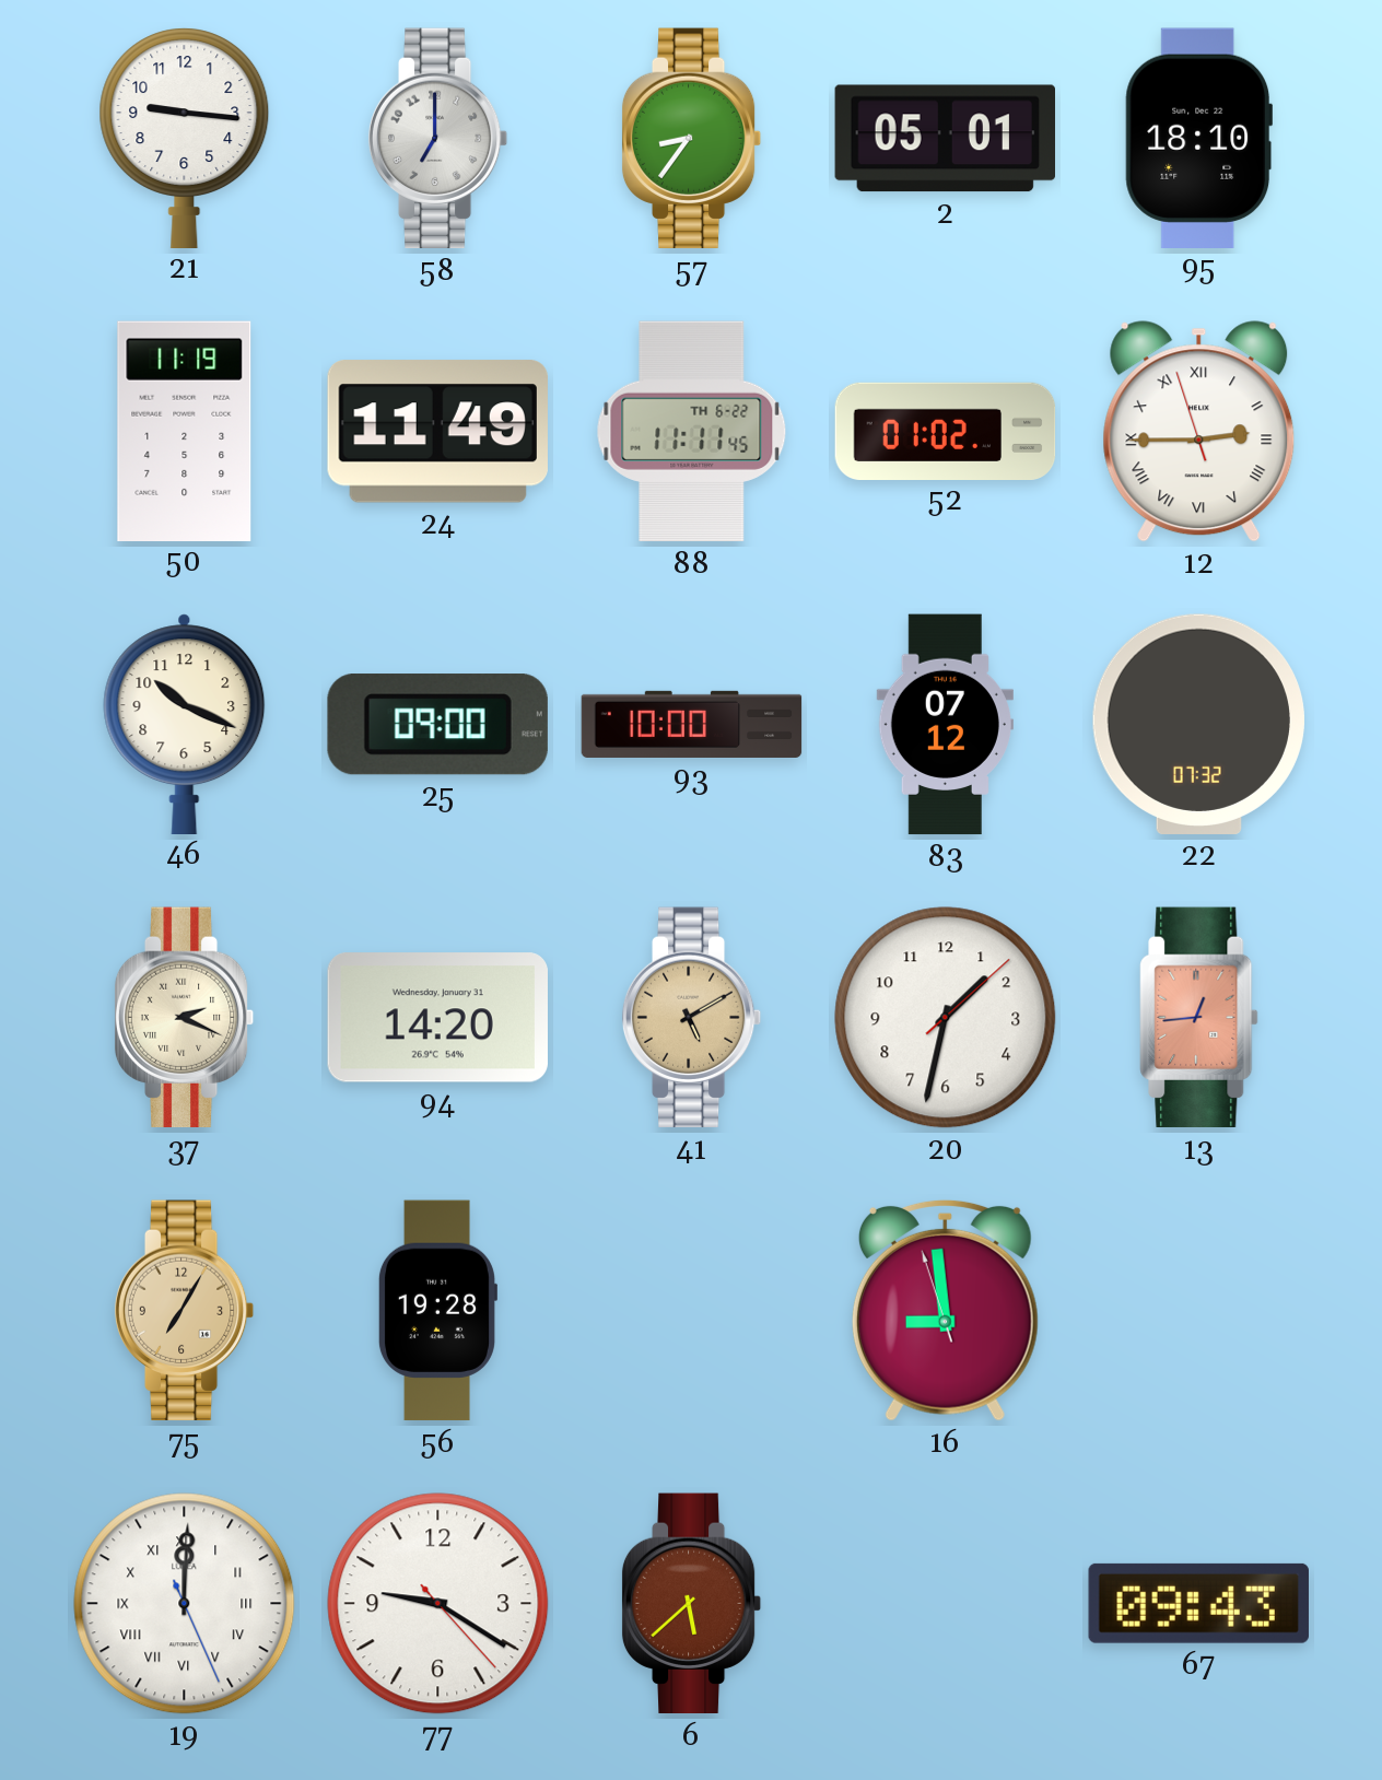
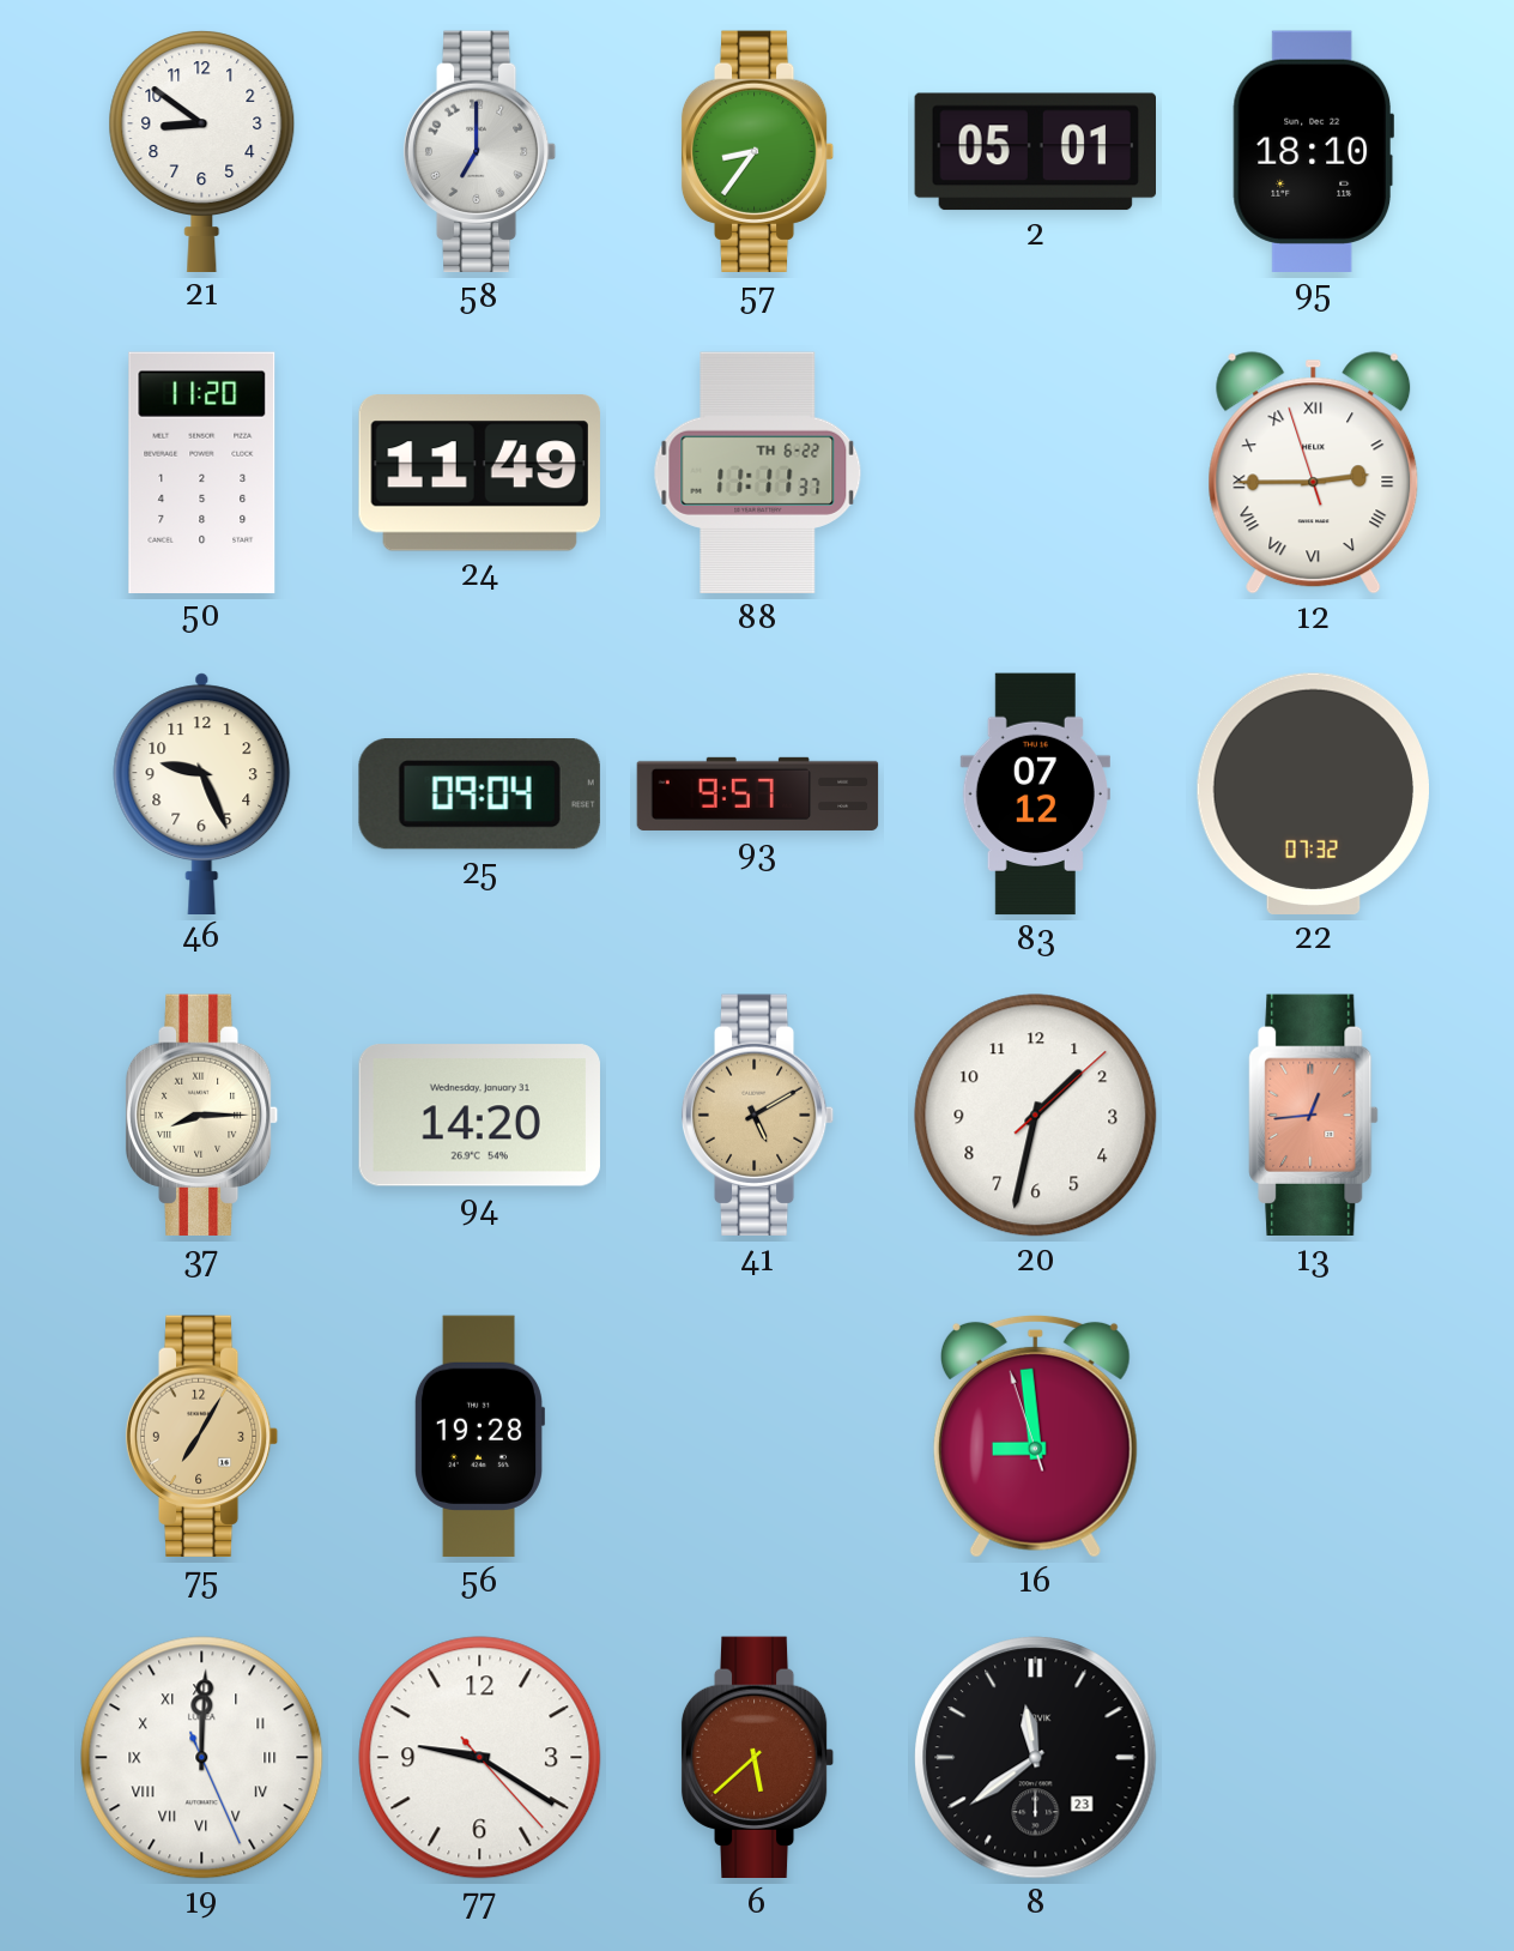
21: 9:16 -> 8:51 (202, 151)
50: 11:19 -> 11:20 (202, 472)
88: 11:11:45 -> 11:11:37 (758, 473)
52: 01:02 -> none (946, 431)
46: 10:19 -> 9:26 (202, 793)
25: 09:00 -> 09:04 (479, 795)
93: 10:00 -> 9:57 (758, 793)
37: 2:19 -> 8:15 (202, 1116)
8: none -> 11:39 (1036, 1758)
67: 09:43 -> none (1198, 1603)
